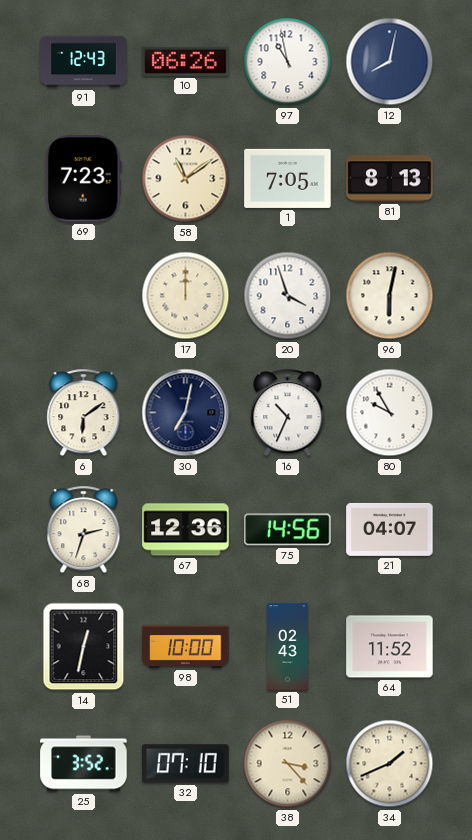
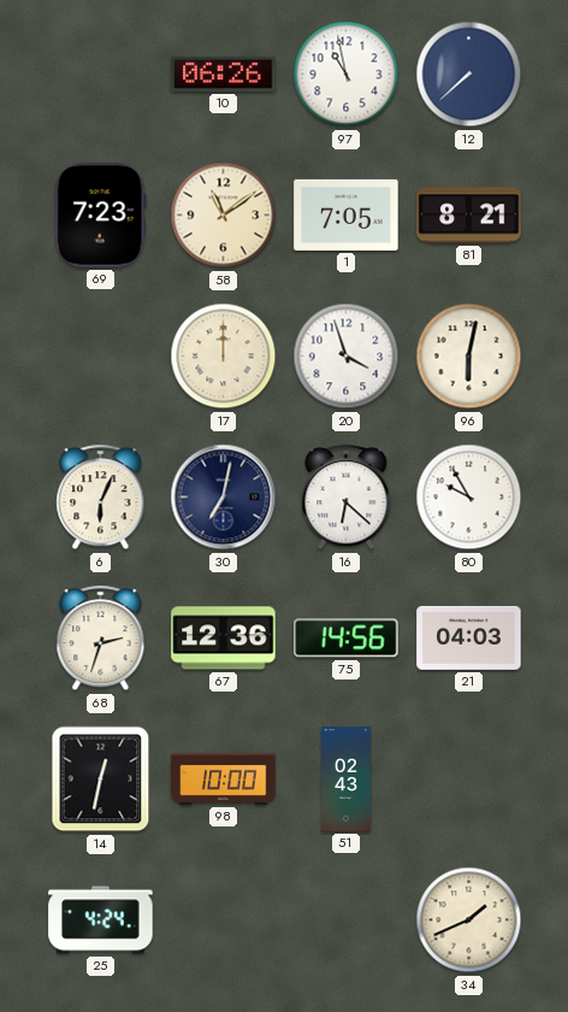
91: 12:43 -> none (84, 62)
12: 8:02 -> 7:38 (469, 75)
81: 8:13 -> 8:21 (469, 216)
6: 6:09 -> 6:04 (101, 498)
16: 10:34 -> 6:22 (347, 498)
21: 04:07 -> 04:03 (469, 637)
64: 11:52 -> none (390, 647)
25: 3:52 -> 4:24 (101, 920)
32: 07:10 -> none (186, 764)
38: 3:23 -> none (288, 764)
